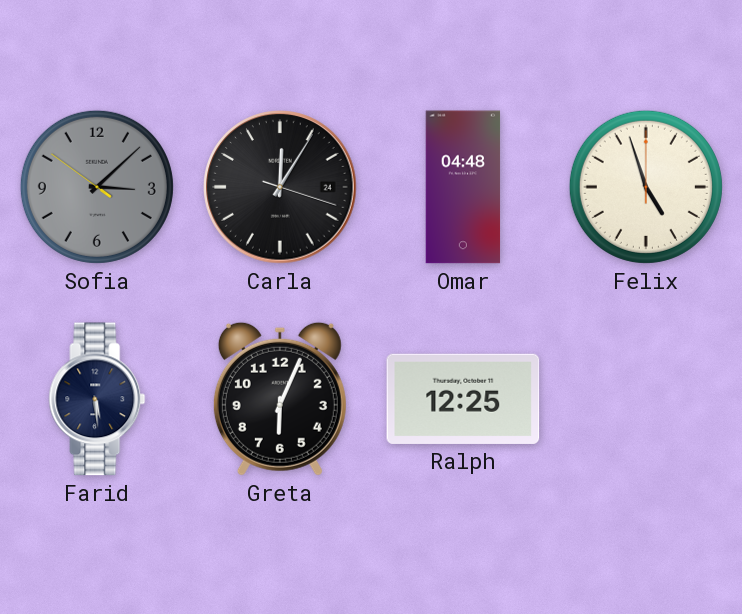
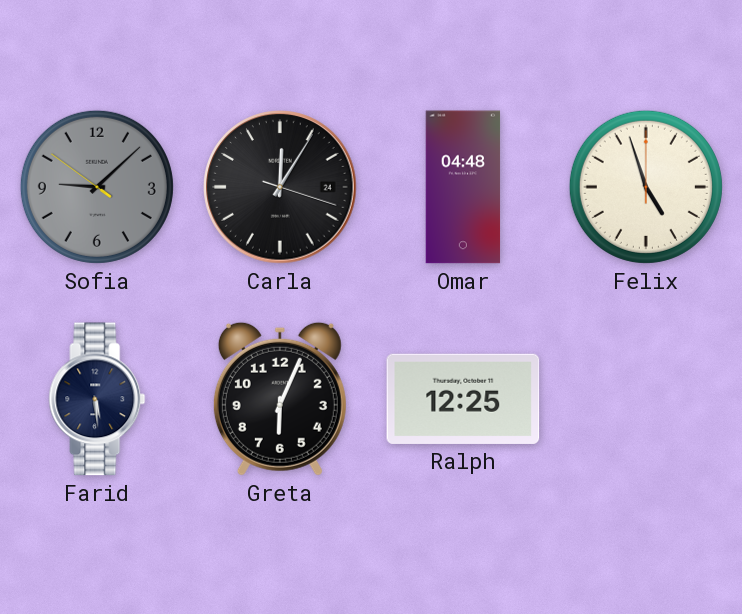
Sofia: 3:07 -> 9:07 (97, 187)
